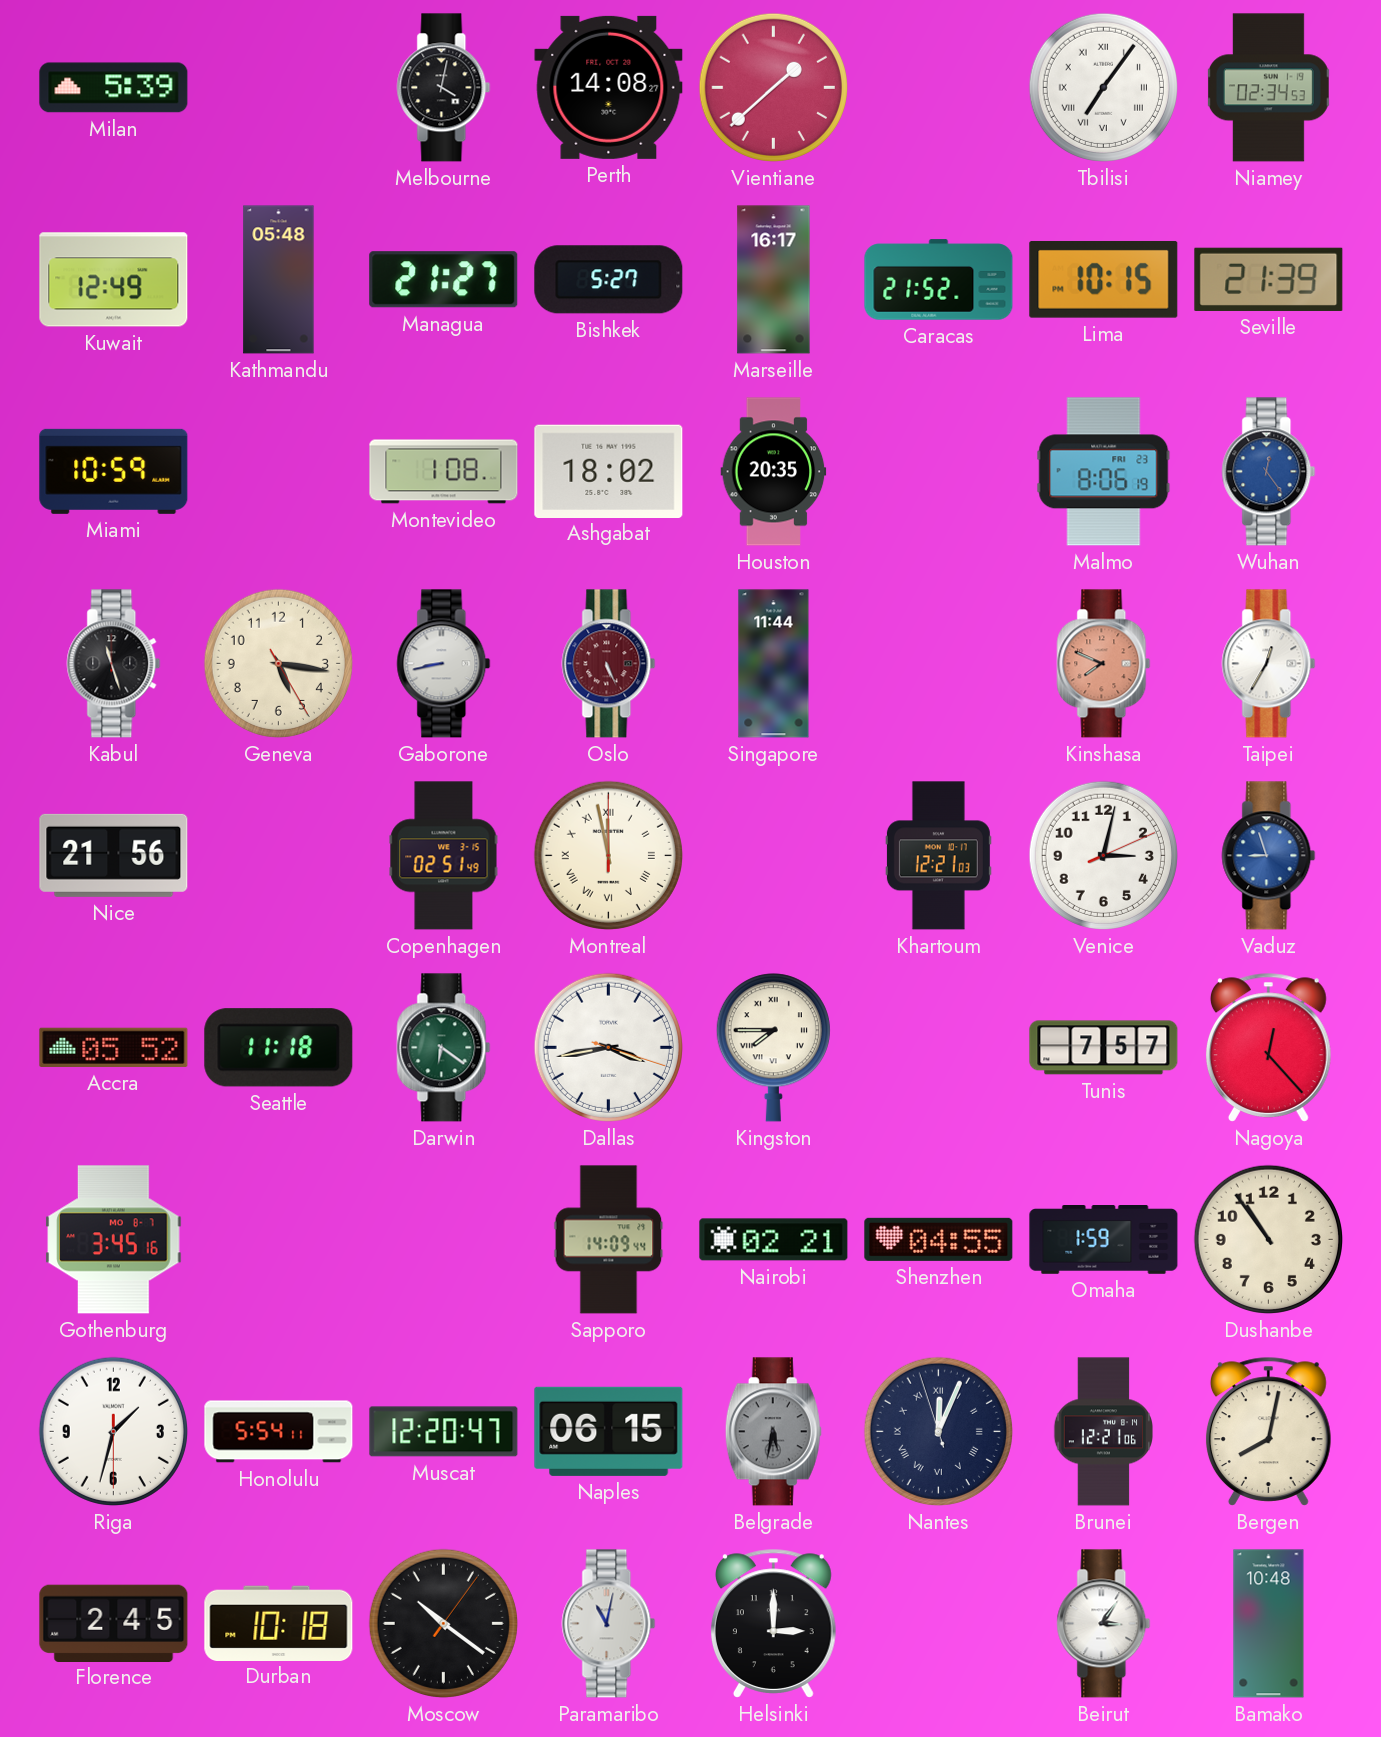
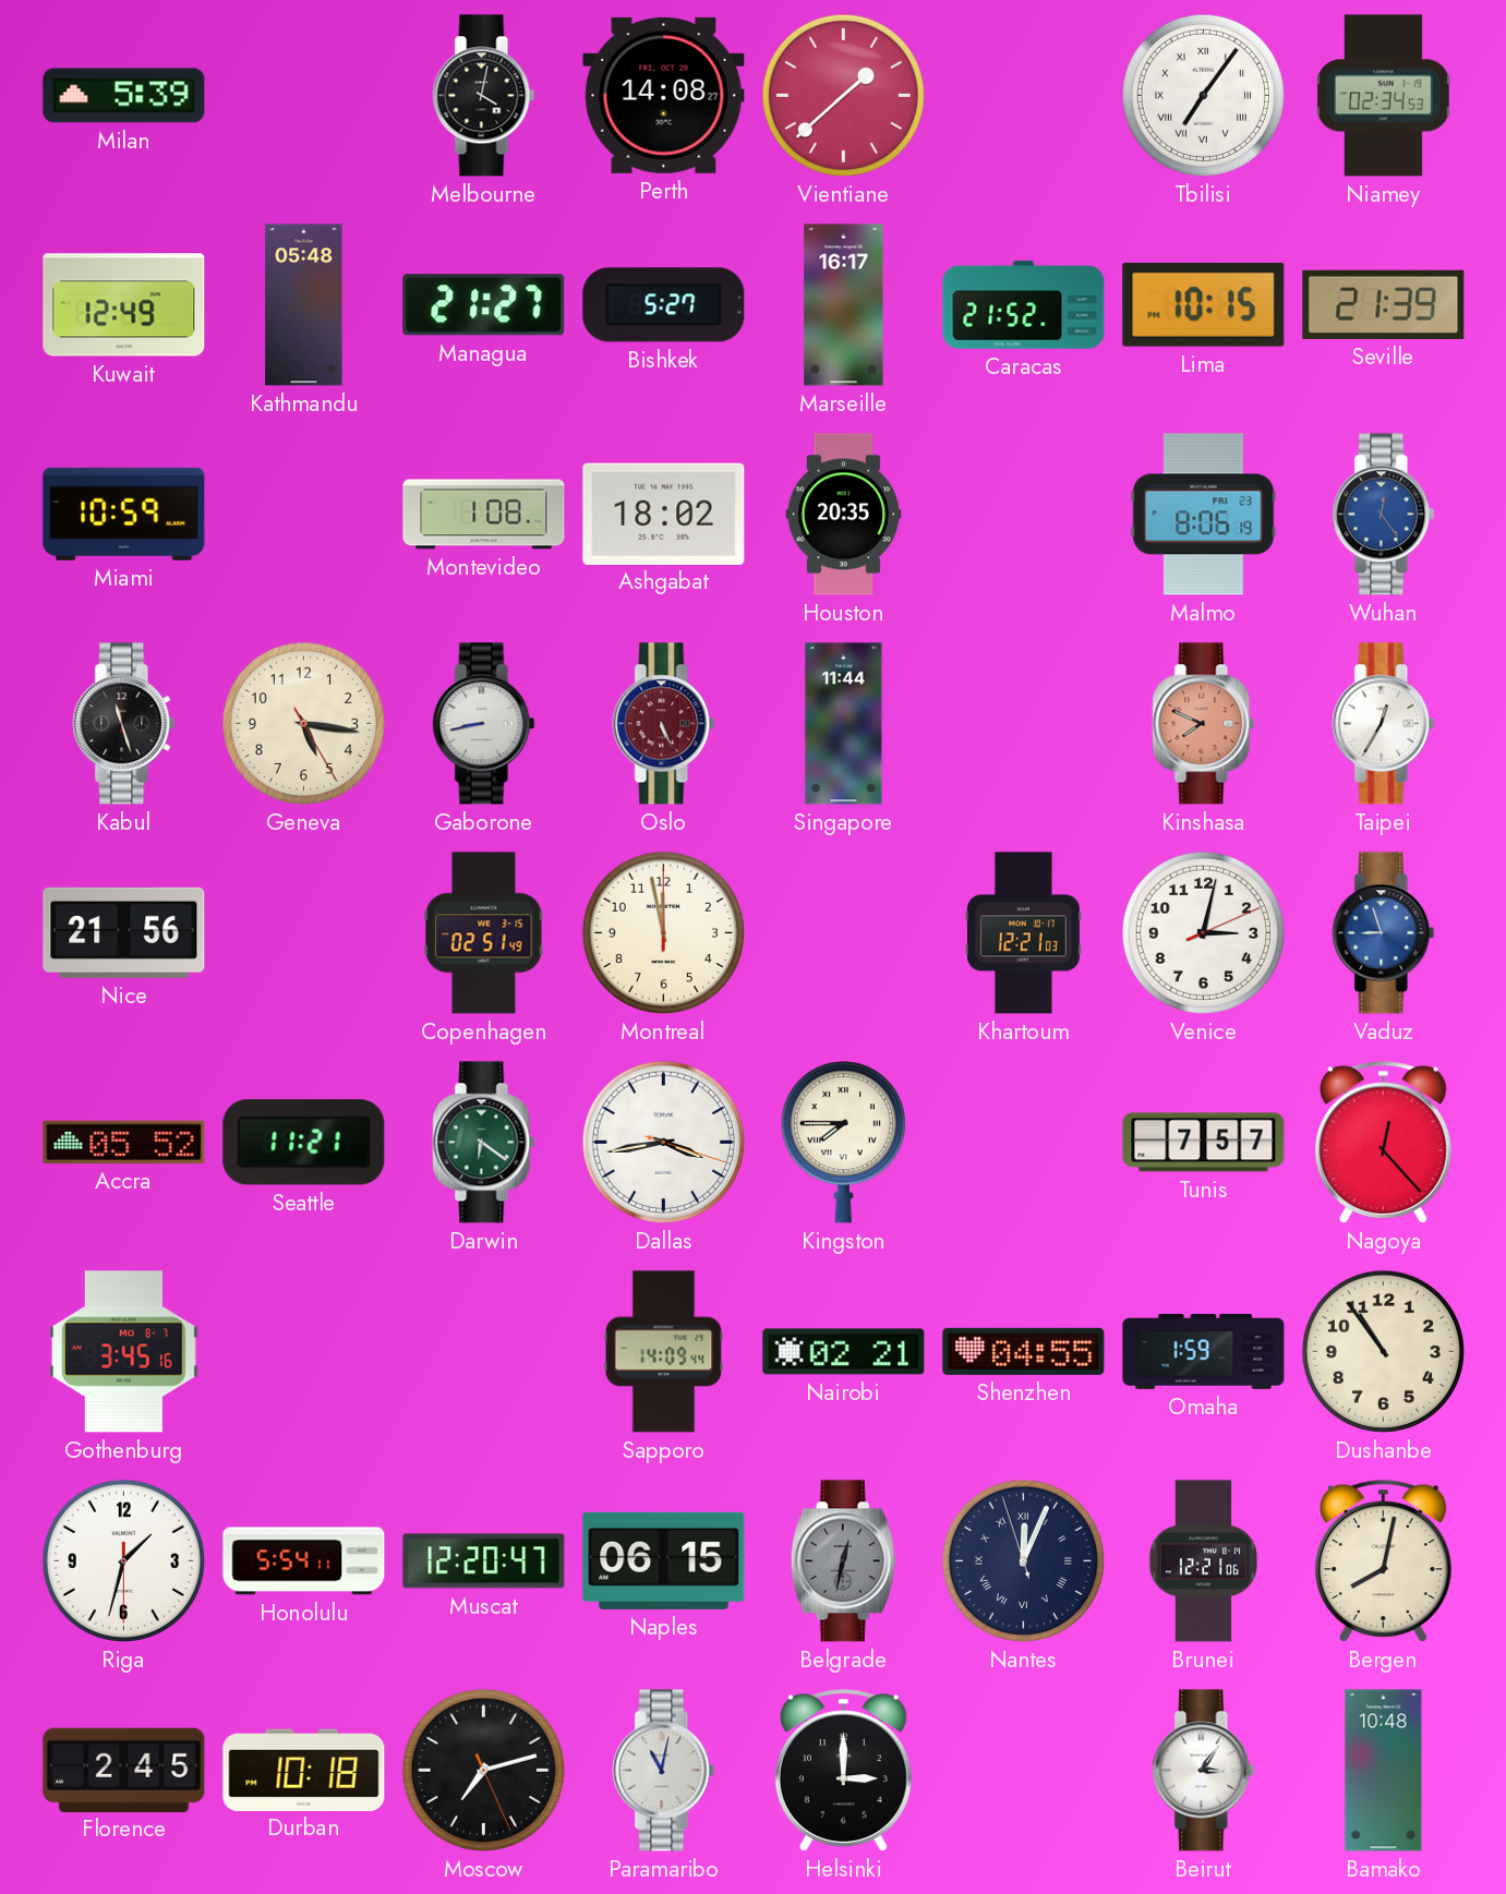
Montreal numerals: Roman -> Arabic (663, 932)
Seattle: 11:18 -> 11:21 (304, 1143)
Belgrade: 5:32 -> 12:32 (843, 1561)
Moscow: 10:21 -> 7:12 (483, 1770)
